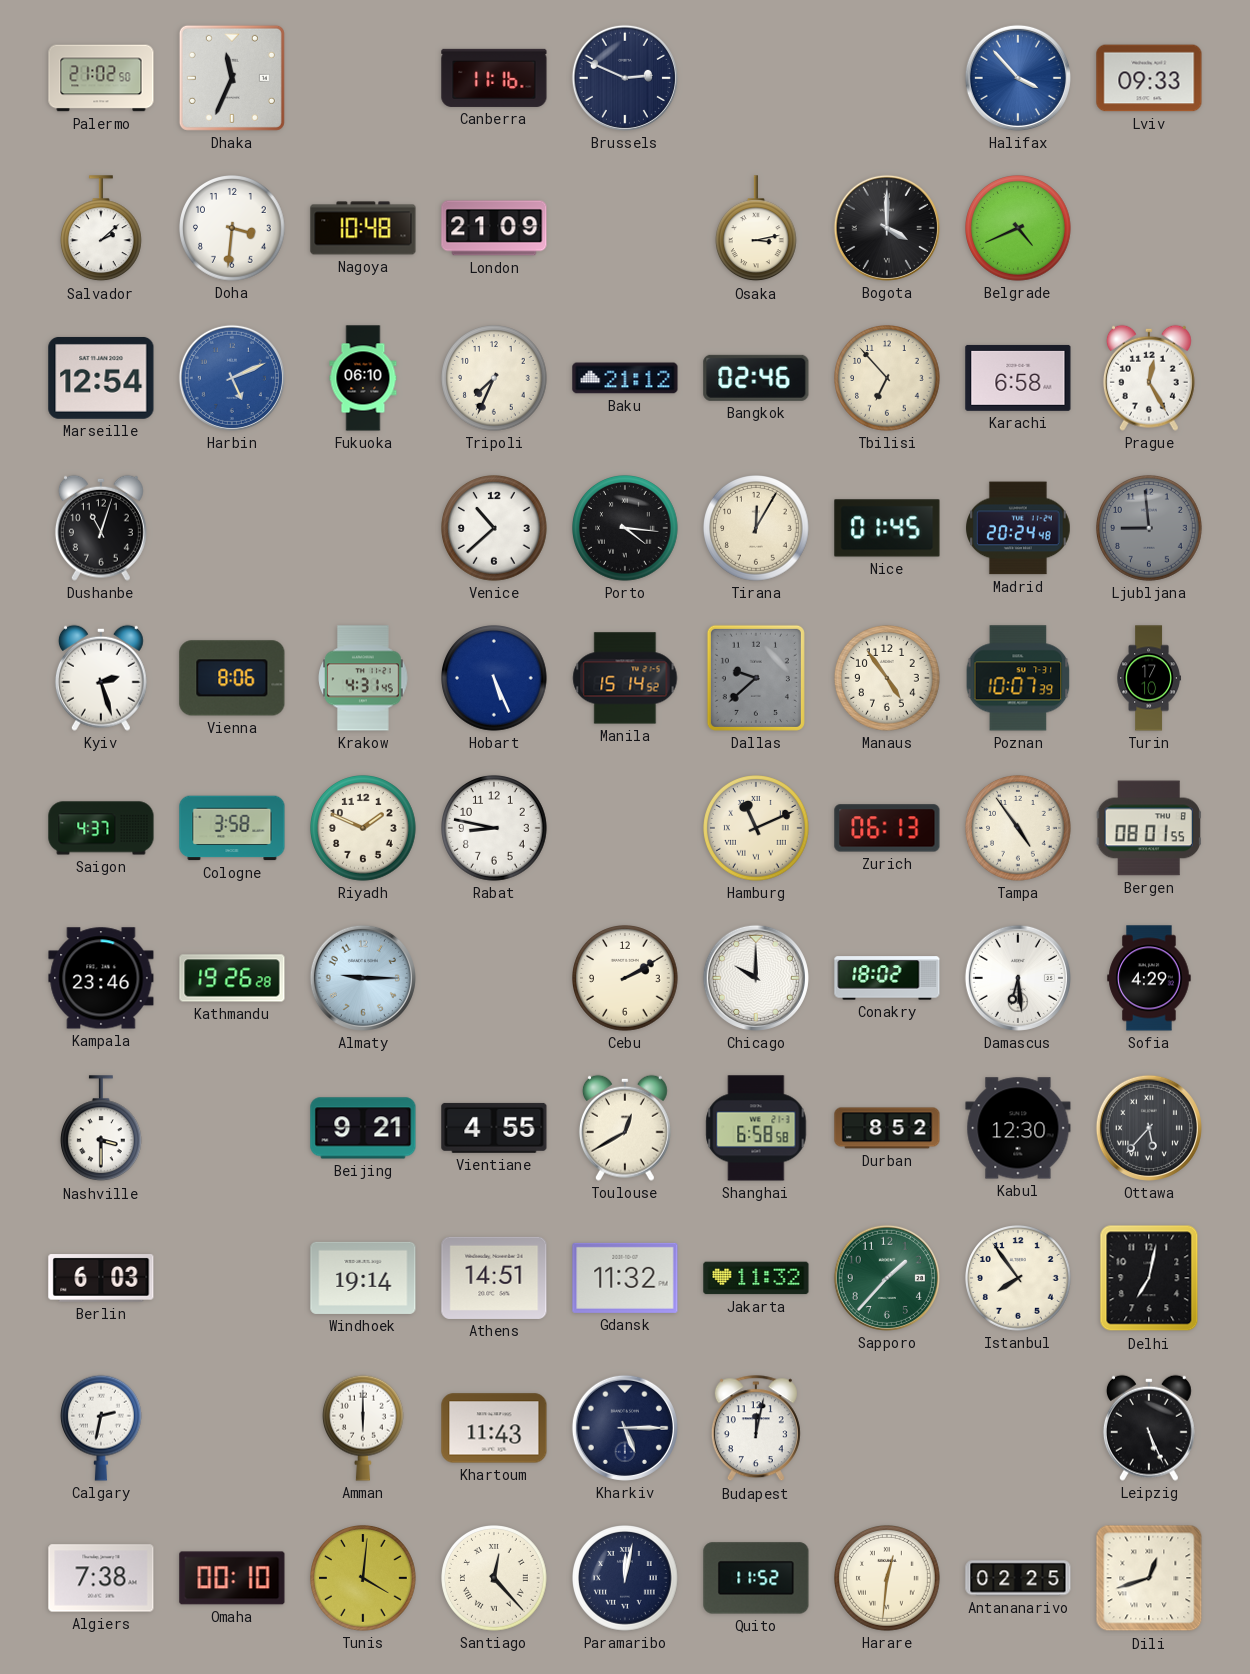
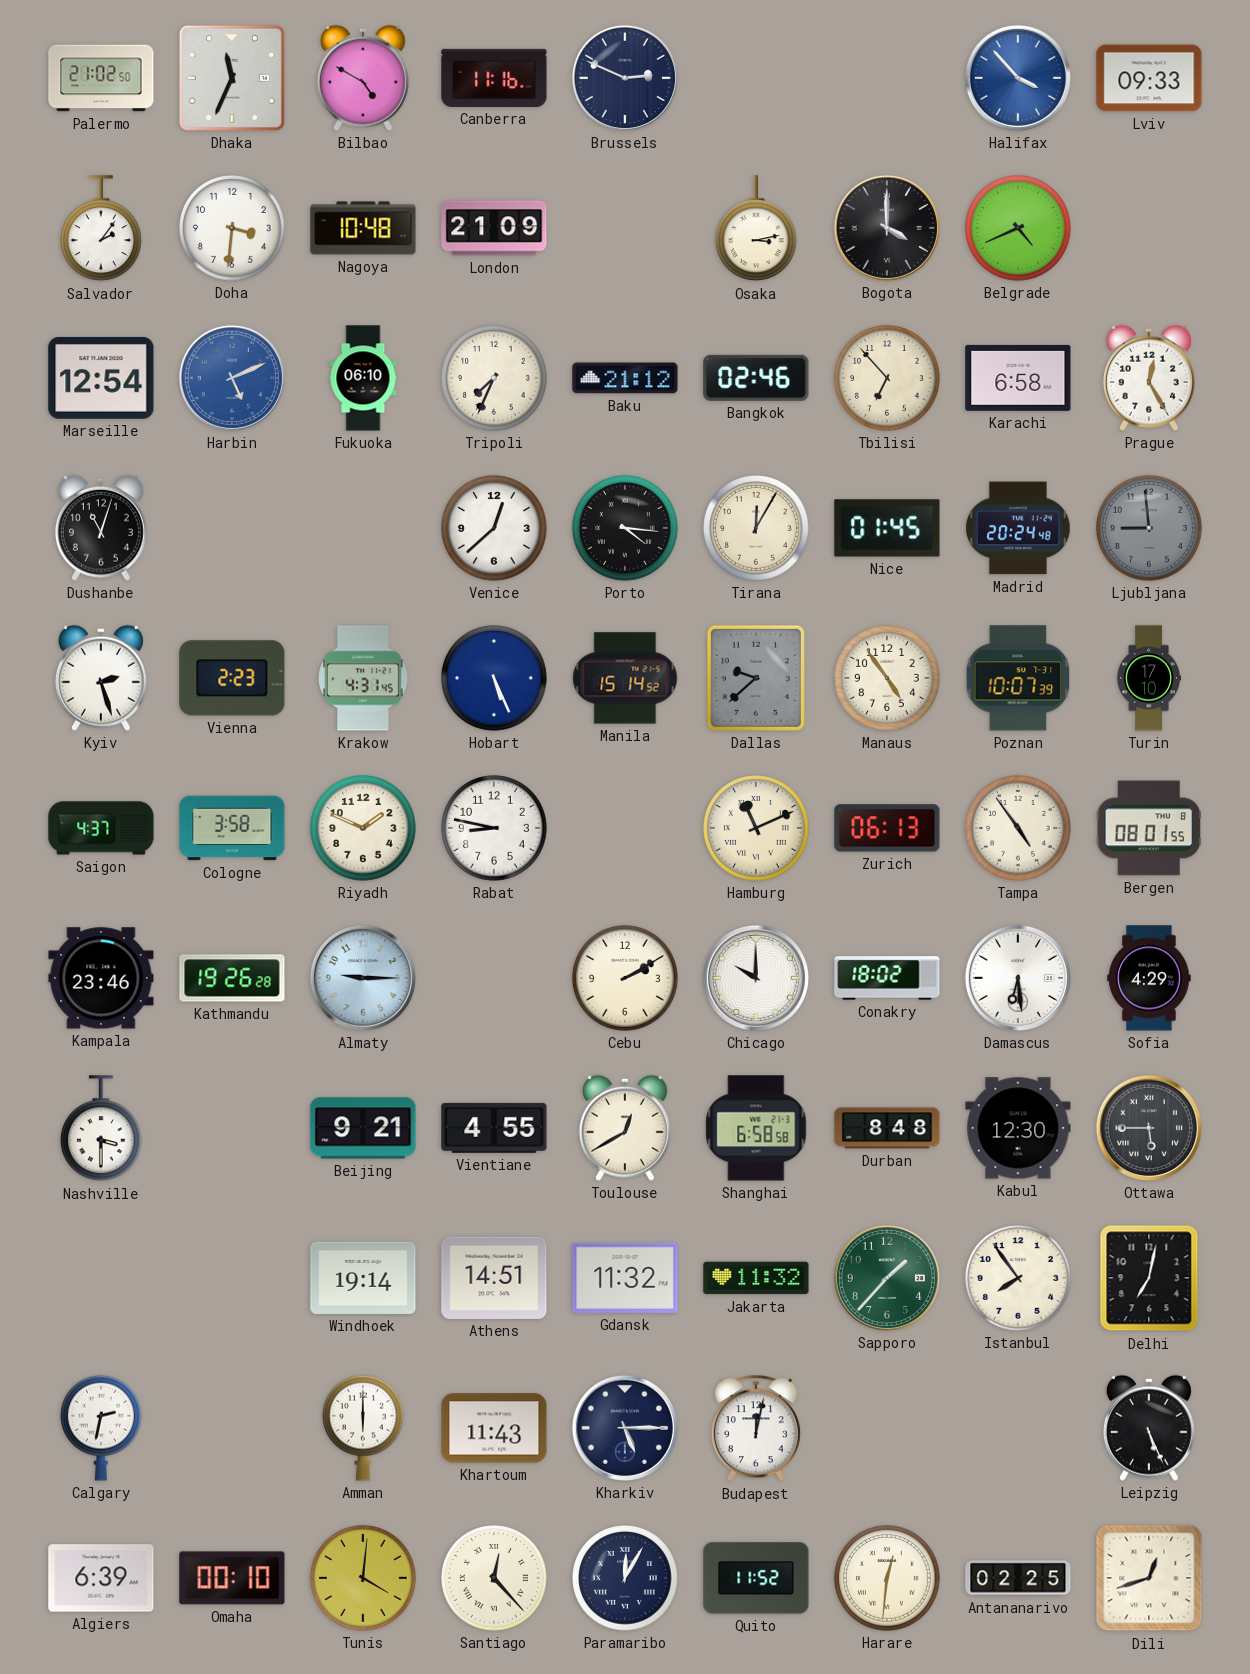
Bilbao: none -> 4:50 (363, 78)
Salvador: 2:08 -> 2:06 (101, 229)
Venice: 10:38 -> 12:38 (495, 529)
Vienna: 8:06 -> 2:23 (232, 678)
Durban: 8:52 -> 8:48 (887, 1128)
Ottawa: 5:37 -> 5:45 (1149, 1128)
Berlin: 6:03 -> none (101, 1278)
Algiers: 7:38 -> 6:39 (101, 1578)
Paramaribo: 12:02 -> 12:05 (626, 1579)
